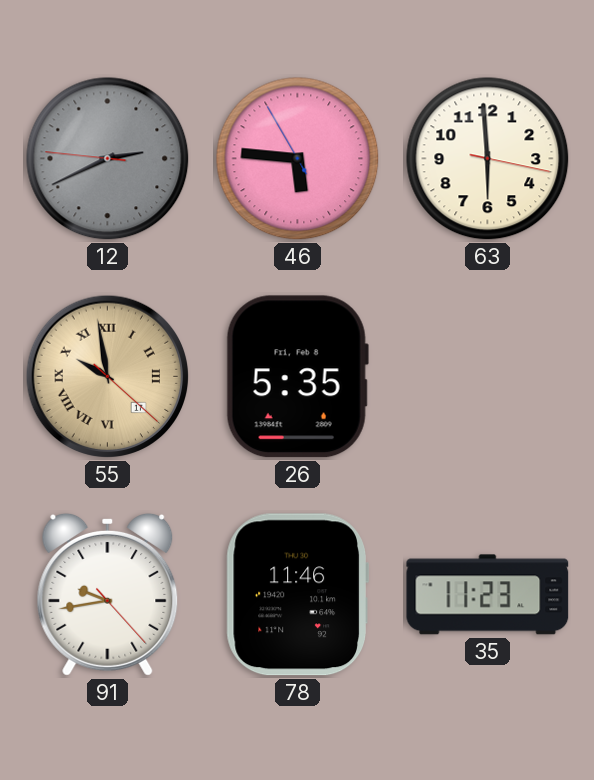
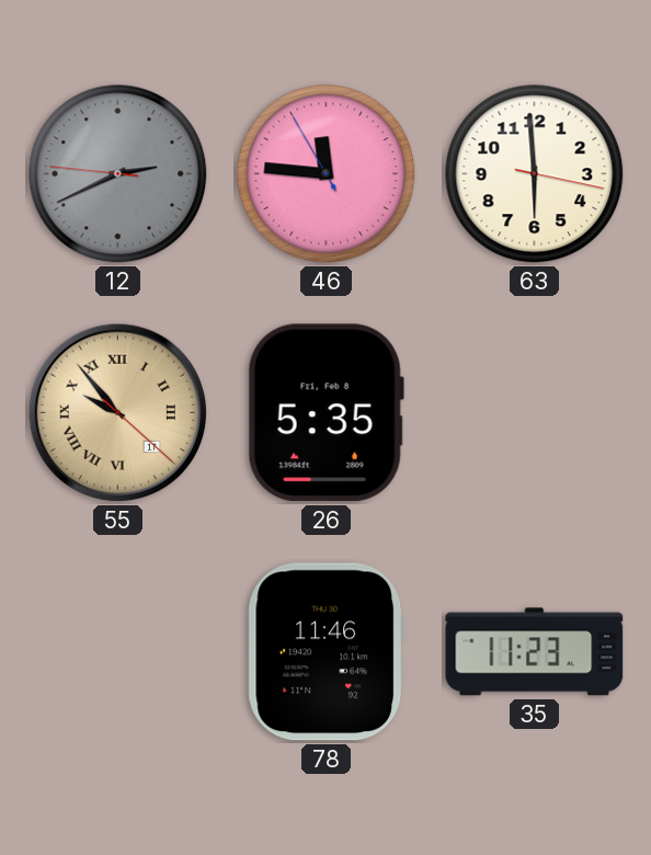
46: 5:45 -> 11:45 (327, 174)
55: 9:58 -> 9:53 (118, 413)
91: 9:43 -> none (108, 594)
